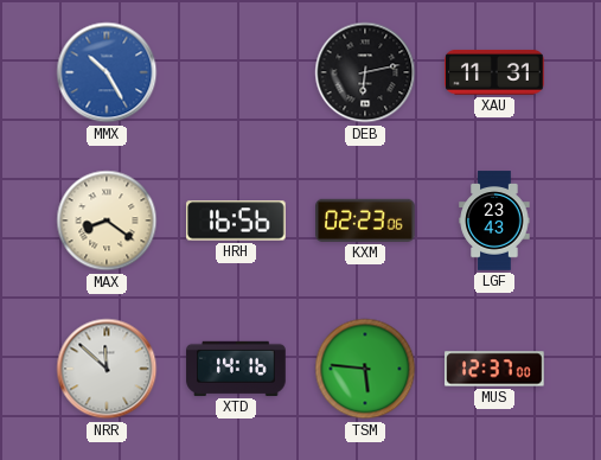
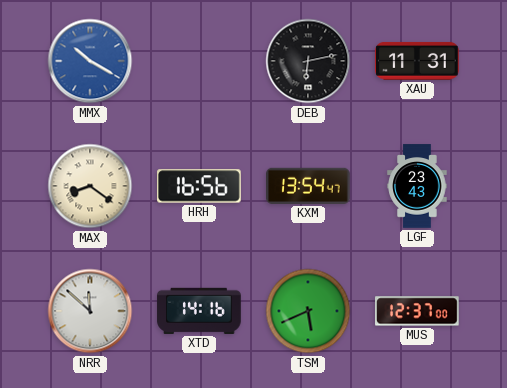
MMX: 10:25 -> 10:20 (90, 61)
KXM: 02:23 -> 13:54 (309, 186)
TSM: 5:46 -> 5:41 (308, 311)
